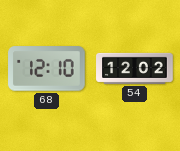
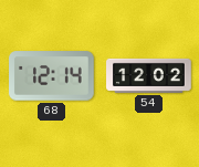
68: 12:10 -> 12:14 (52, 76)
